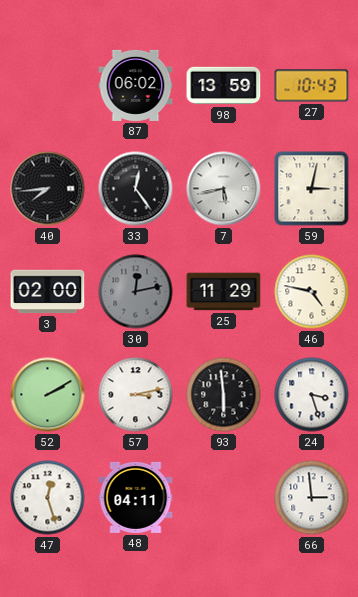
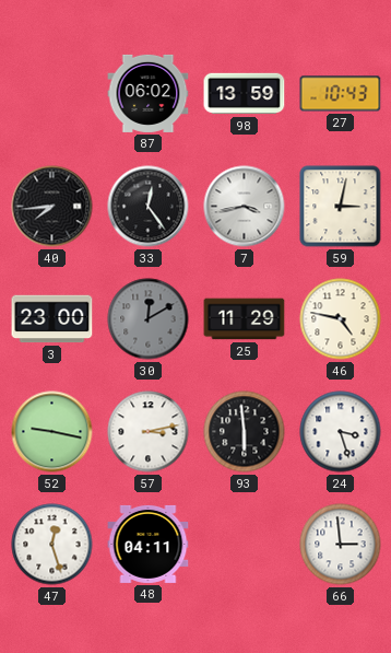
7: 5:43 -> 3:43 (245, 207)
3: 02:00 -> 23:00 (52, 319)
30: 12:13 -> 12:10 (149, 319)
52: 2:10 -> 9:17 (52, 432)
